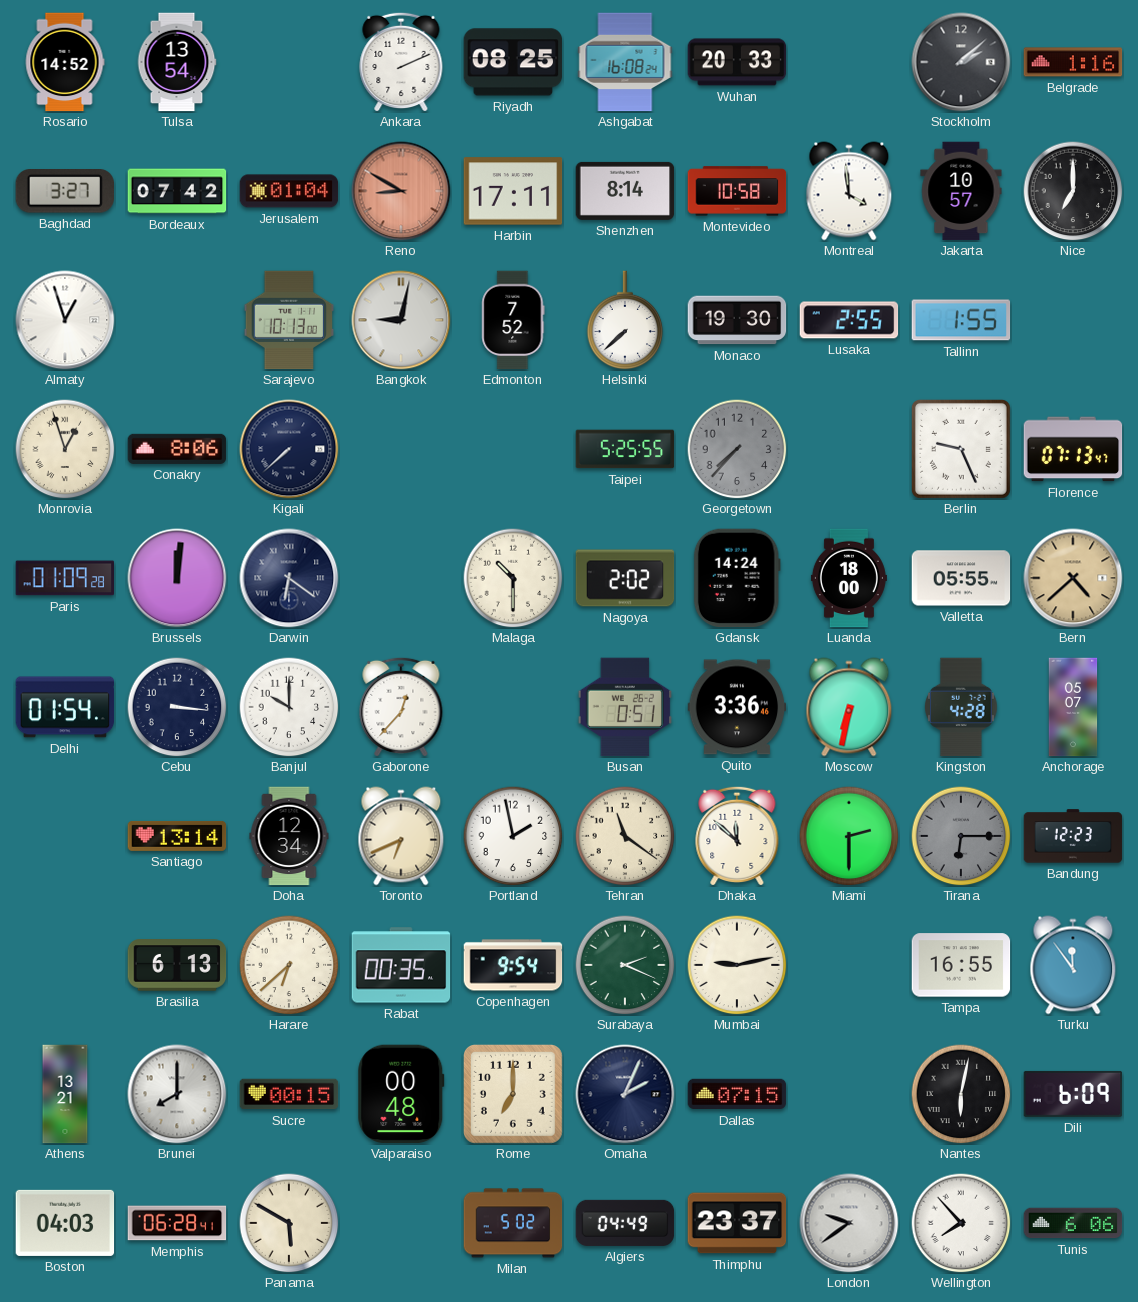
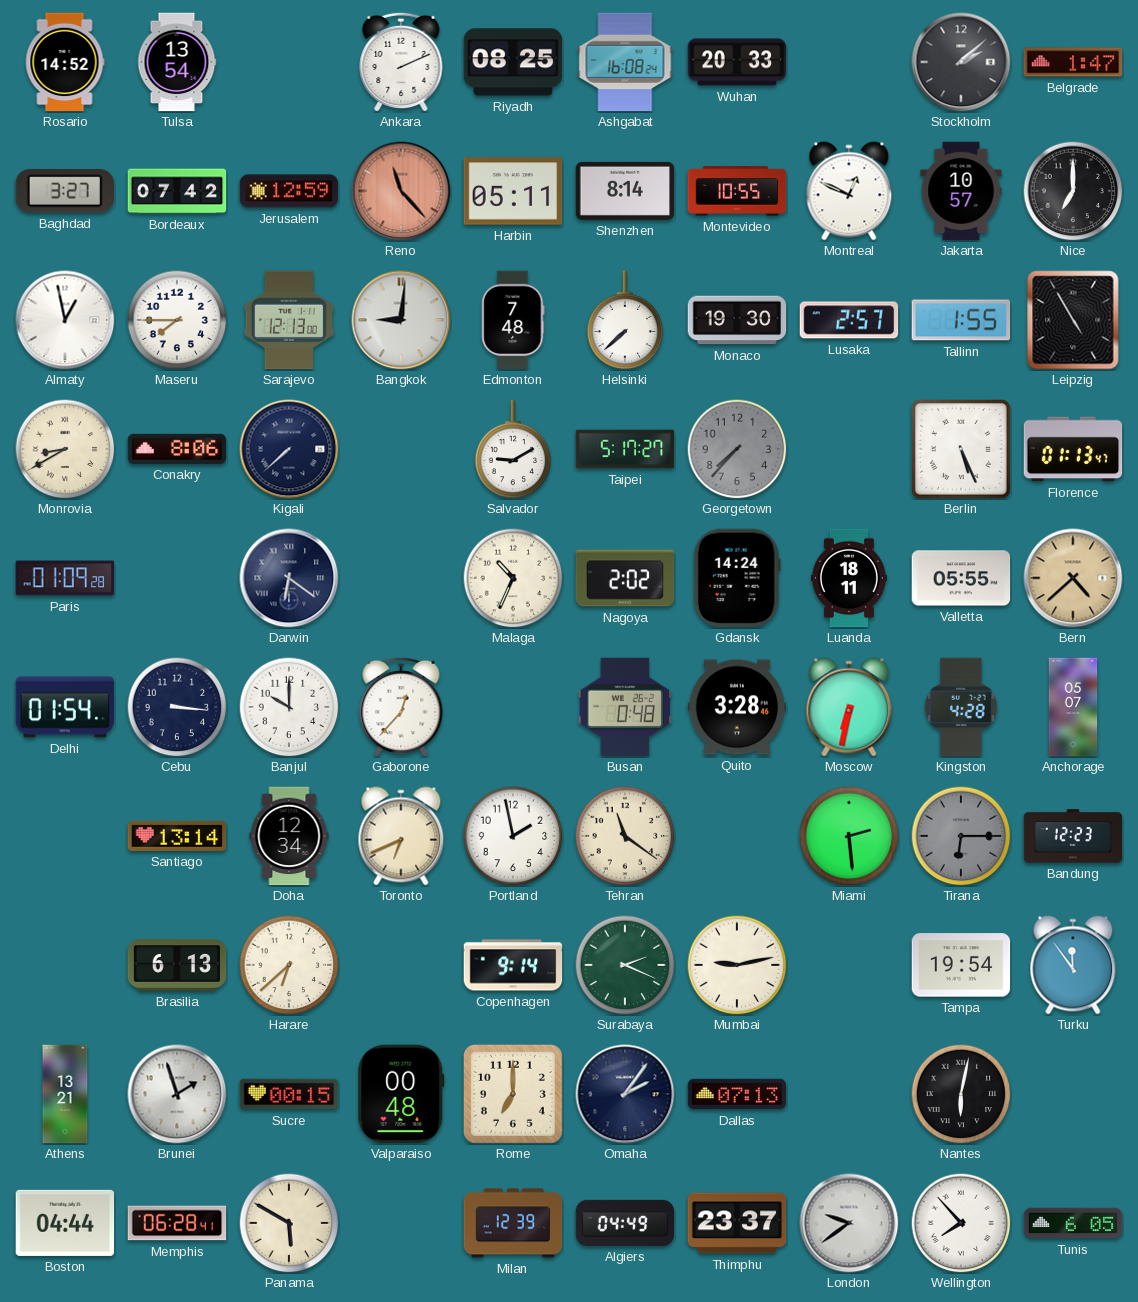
Belgrade: 1:16 -> 1:47 (1073, 62)
Jerusalem: 01:04 -> 12:59 (289, 191)
Reno: 8:50 -> 11:23 (401, 191)
Harbin: 17:11 -> 05:11 (513, 191)
Montevideo: 10:58 -> 10:55 (737, 191)
Montreal: 3:59 -> 12:49 (849, 191)
Almaty: 12:57 -> 12:58 (65, 320)
Maseru: none -> 7:45 (177, 320)
Sarajevo: 10:13 -> 12:13 (289, 320)
Bangkok: 9:02 -> 9:01 (401, 320)
Edmonton: 7:52 -> 7:48 (513, 320)
Lusaka: 2:55 -> 2:57 (849, 320)
Leipzig: none -> 4:55 (1073, 320)
Monrovia: 12:57 -> 8:40 (65, 449)
Salvador: none -> 9:10 (513, 449)
Taipei: 5:25 -> 5:17 (625, 449)
Berlin: 9:26 -> 5:26 (961, 449)
Florence: 07:13 -> 01:13 (1073, 449)
Brussels: 12:01 -> none (177, 578)
Malaga: 10:30 -> 10:34 (513, 578)
Luanda: 18:00 -> 18:11 (849, 578)
Busan: 0:51 -> 0:48 (624, 707)
Quito: 3:36 -> 3:28 (737, 707)
Dhaka: 11:52 -> none (737, 836)
Miami: 2:30 -> 2:29 (849, 836)
Rabat: 00:35 -> none (401, 965)
Copenhagen: 9:54 -> 9:14 (513, 965)
Tampa: 16:55 -> 19:54 (961, 965)
Brunei: 8:00 -> 1:57 (177, 1094)
Omaha: 2:04 -> 2:06 (625, 1094)
Dallas: 07:15 -> 07:13 (737, 1094)
Dili: 6:09 -> none (1073, 1094)
Boston: 04:03 -> 04:44 (65, 1223)
Milan: 5:02 -> 12:39 (513, 1223)
Tunis: 6:06 -> 6:05 (1073, 1223)
